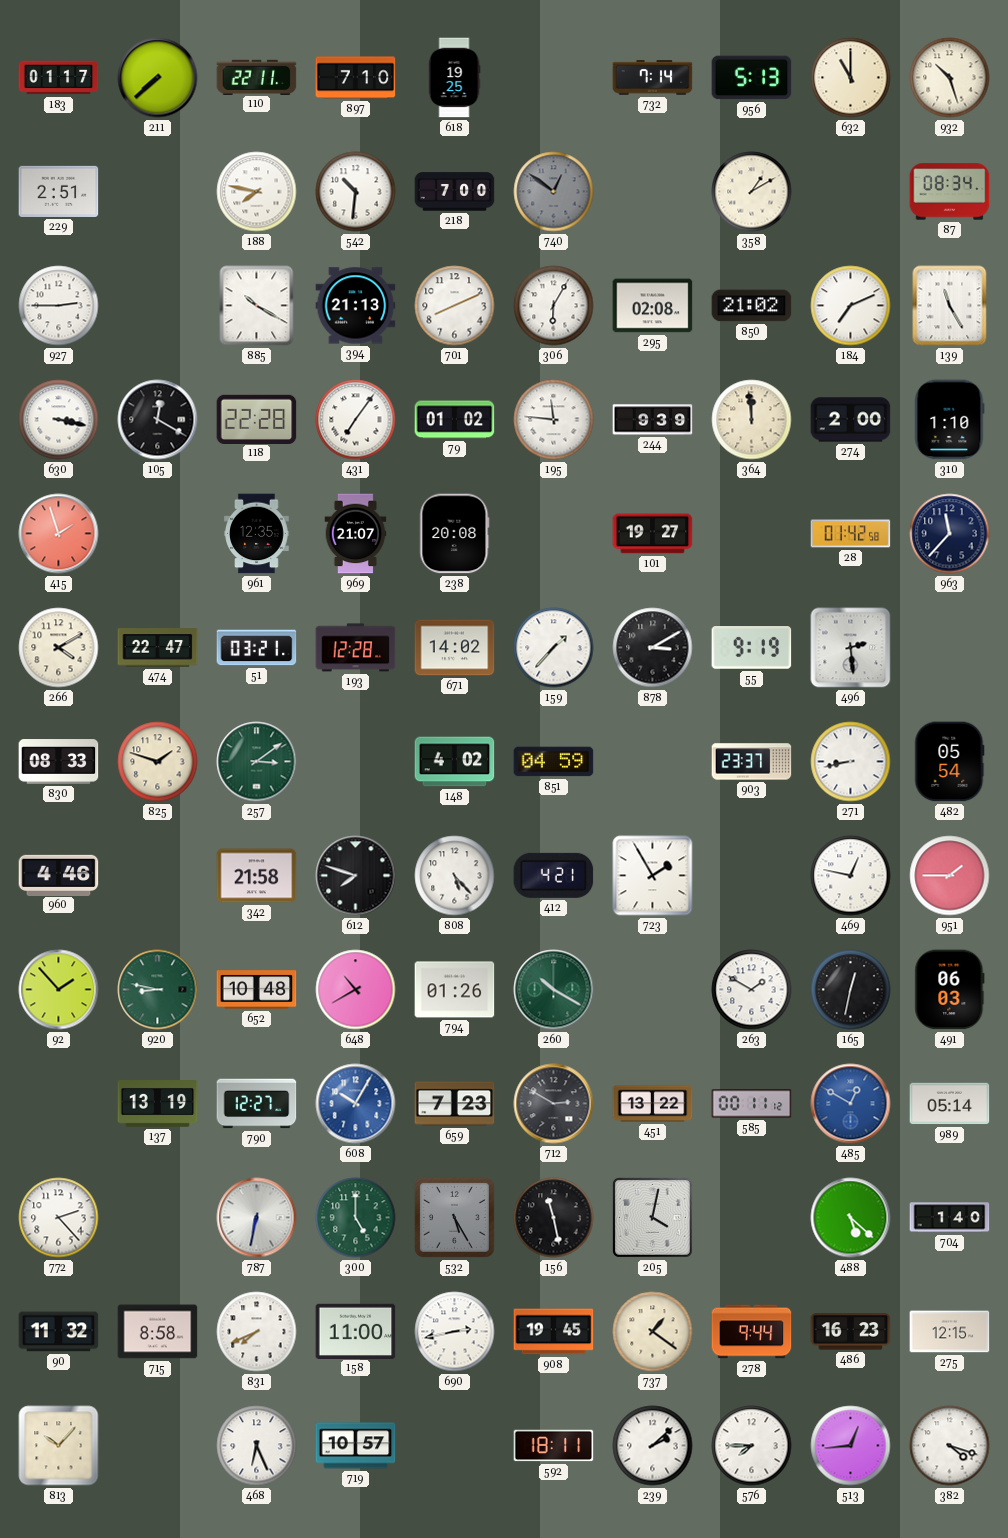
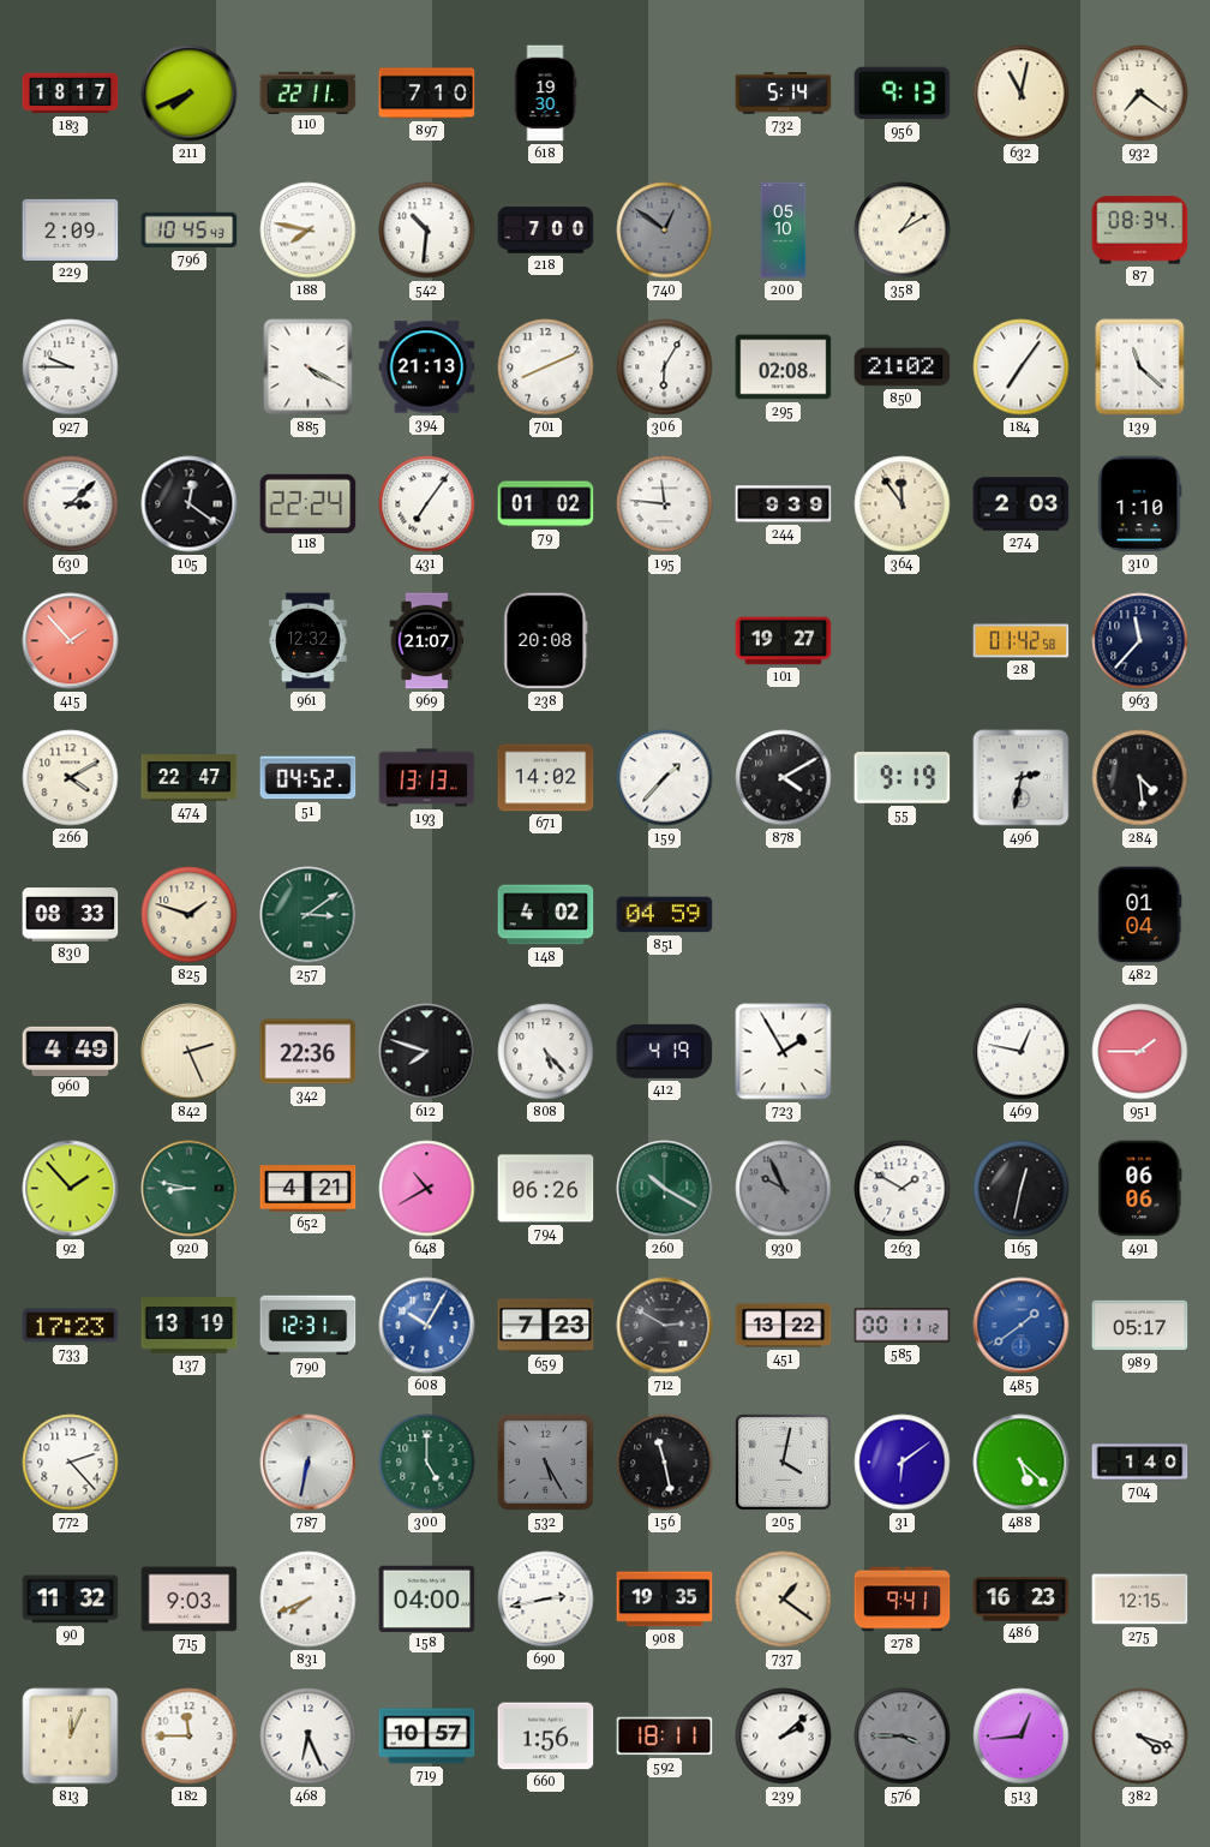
183: 01:17 -> 18:17 (71, 94)
211: 7:38 -> 7:41 (190, 94)
618: 19:25 -> 19:30 (545, 94)
732: 7:14 -> 5:14 (784, 94)
956: 5:13 -> 9:13 (903, 94)
632: 11:00 -> 11:02 (1022, 94)
932: 10:27 -> 7:21 (1140, 94)
229: 2:51 -> 2:09 (71, 229)
796: none -> 10:45 (190, 231)
200: none -> 05:10 (784, 231)
927: 2:45 -> 9:45 (71, 367)
885: 10:20 -> 4:20 (309, 367)
184: 7:11 -> 7:06 (1022, 367)
139: 11:25 -> 11:22 (1140, 367)
630: 3:17 -> 3:08 (71, 504)
105: 12:20 -> 12:21 (190, 504)
118: 22:28 -> 22:24 (309, 503)
364: 11:59 -> 11:54 (903, 504)
274: 2:00 -> 2:03 (1022, 504)
415: 1:57 -> 1:53 (71, 641)
961: 12:35 -> 12:32 (309, 641)
51: 03:21 -> 04:52 (309, 778)
193: 12:28 -> 13:13 (427, 778)
878: 3:10 -> 4:10 (784, 778)
496: 2:29 -> 2:32 (1022, 778)
284: none -> 4:29 (1140, 778)
903: 23:37 -> none (752, 762)
271: 8:43 -> none (851, 762)
482: 05:54 -> 01:04 (1140, 915)
960: 4:46 -> 4:49 (71, 1051)
842: none -> 2:26 (190, 1052)
342: 21:58 -> 22:36 (309, 1052)
412: 4:21 -> 4:19 (665, 1051)
652: 10:48 -> 4:21 (309, 1189)
794: 01:26 -> 06:26 (546, 1189)
930: none -> 9:56 (784, 1189)
491: 06:03 -> 06:06 (1140, 1189)
733: none -> 17:23 (71, 1326)
790: 12:27 -> 12:31 (309, 1326)
485: 12:50 -> 1:39 (1022, 1326)
989: 05:14 -> 05:17 (1140, 1326)
31: none -> 6:09 (903, 1463)
715: 8:58 -> 9:03 (190, 1600)
158: 11:00 -> 04:00 (427, 1598)
908: 19:45 -> 19:35 (665, 1600)
278: 9:44 -> 9:41 (903, 1600)
813: 10:07 -> 12:04 (71, 1737)
182: none -> 11:45 (190, 1737)
660: none -> 1:56 (546, 1737)
576: 7:45 -> 3:45 (903, 1737)
576 dial: white -> grey (903, 1737)
